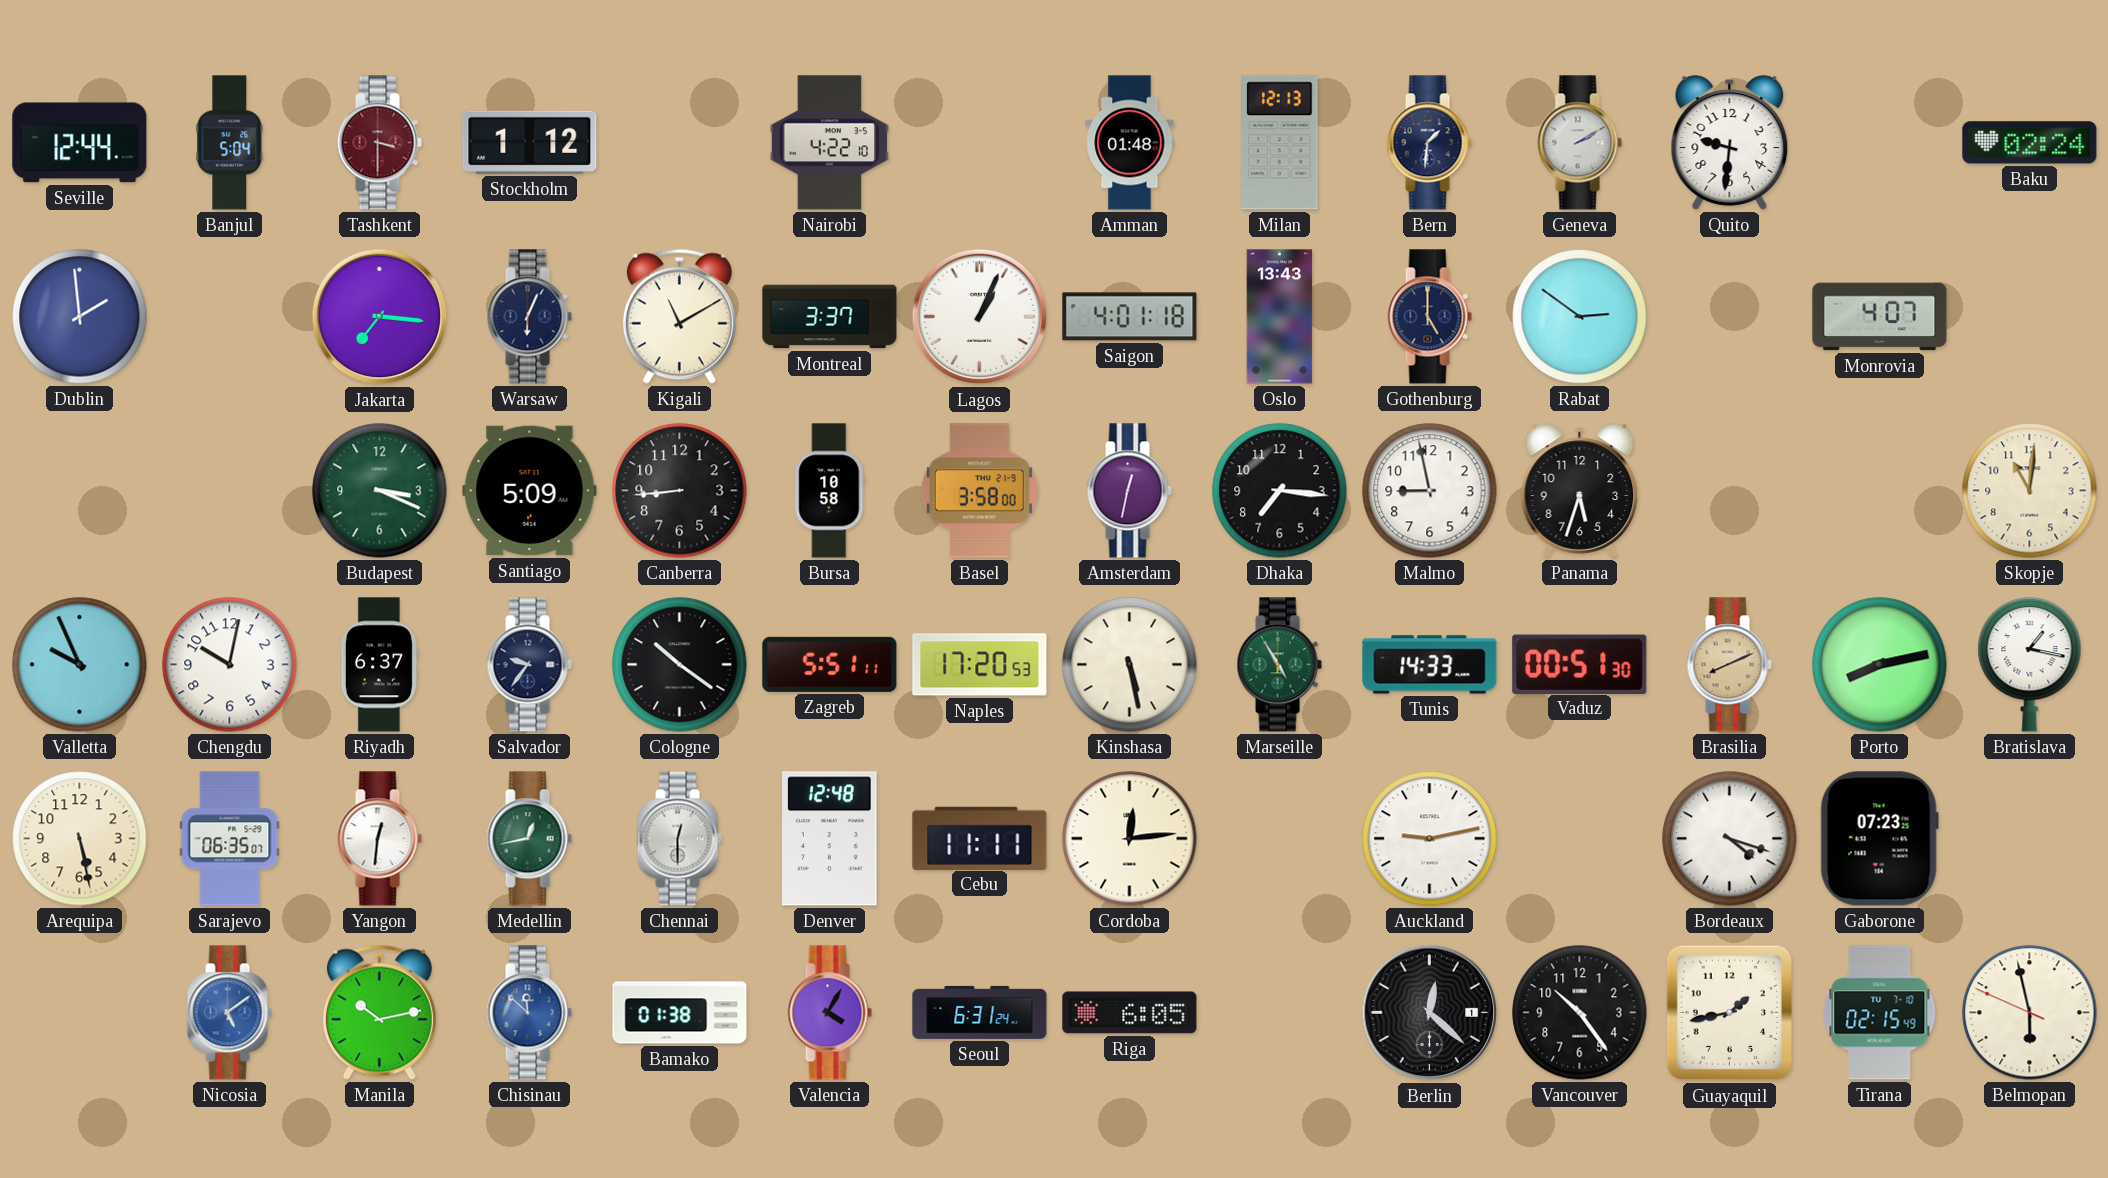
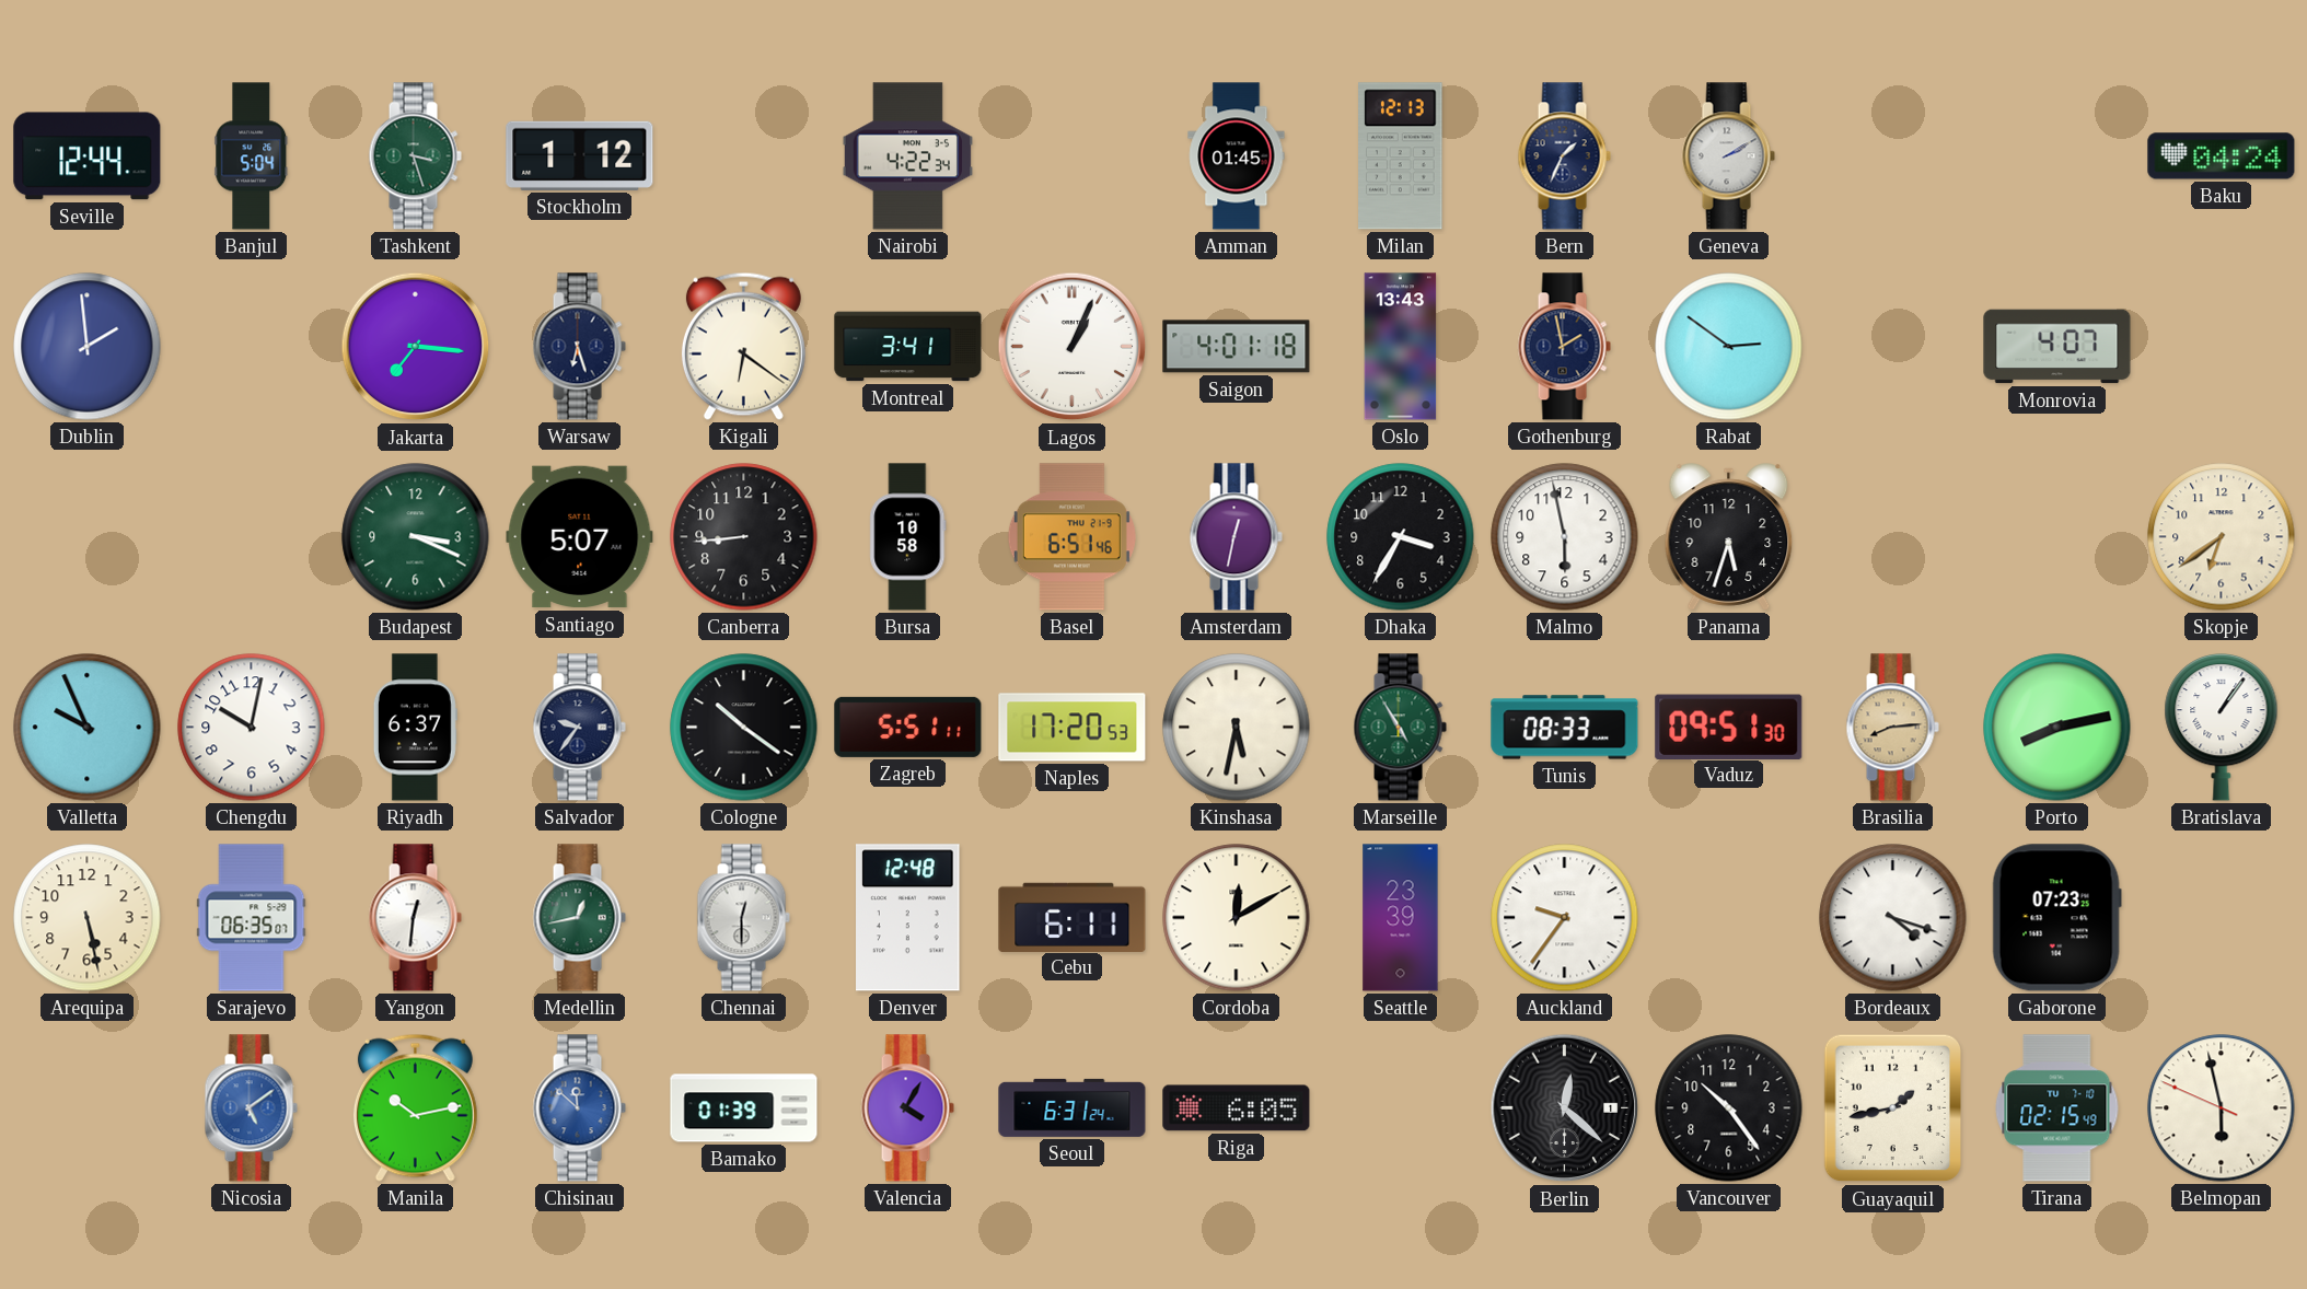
Tashkent: 3:30 -> 3:27 (415, 156)
Tashkent dial: burgundy -> green (415, 156)
Nairobi: 4:22:10 -> 4:22:34 (908, 156)
Amman: 01:48 -> 01:45 (1237, 156)
Bern: 1:31 -> 1:34 (1564, 156)
Quito: 9:31 -> none (1730, 143)
Baku: 02:24 -> 04:24 (2222, 156)
Warsaw: 6:04 -> 6:27 (579, 347)
Kigali: 11:10 -> 6:21 (743, 346)
Montreal: 3:37 -> 3:41 (908, 347)
Gothenburg: 5:00 -> 1:58 (1564, 347)
Santiago: 5:09 -> 5:07 (580, 537)
Basel: 3:58 -> 6:51 (1071, 537)
Dhaka: 7:16 -> 3:35 (1401, 537)
Malmo: 8:58 -> 5:58 (1565, 537)
Skopje: 11:01 -> 6:39 (2222, 537)
Kinshasa: 5:28 -> 5:32 (1237, 728)
Tunis: 14:33 -> 08:33 (1565, 728)
Vaduz: 00:51 -> 09:51 (1729, 727)
Brasilia: 8:11 -> 8:14 (1892, 728)
Bratislava: 1:17 -> 1:06 (2222, 728)
Cebu: 11:11 -> 6:11 (1073, 917)
Cordoba: 12:14 -> 12:10 (1237, 918)
Seattle: none -> 23:39 (1401, 918)
Auckland: 9:13 -> 9:36 (1565, 918)
Bamako: 01:38 -> 01:39 (744, 1108)
